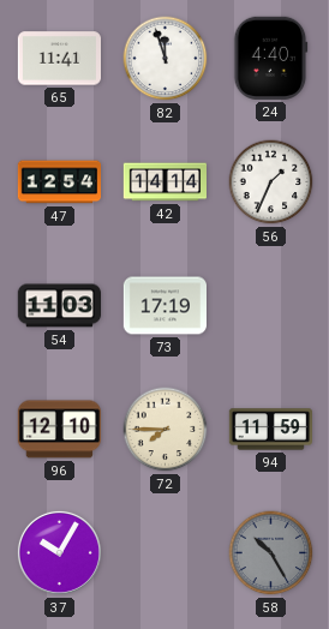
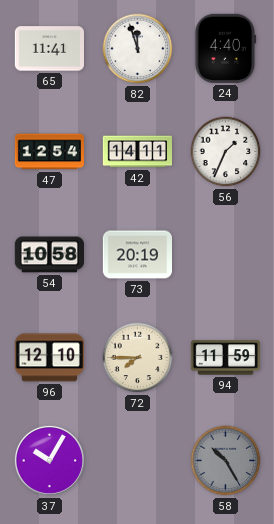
42: 14:14 -> 14:11 (137, 152)
54: 11:03 -> 10:58 (49, 255)
73: 17:19 -> 20:19 (137, 255)
